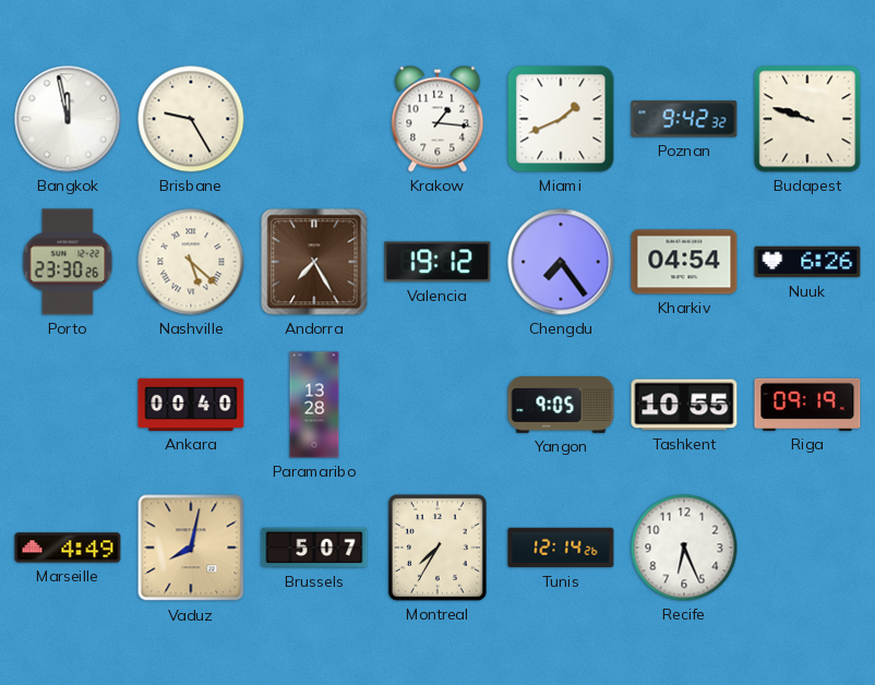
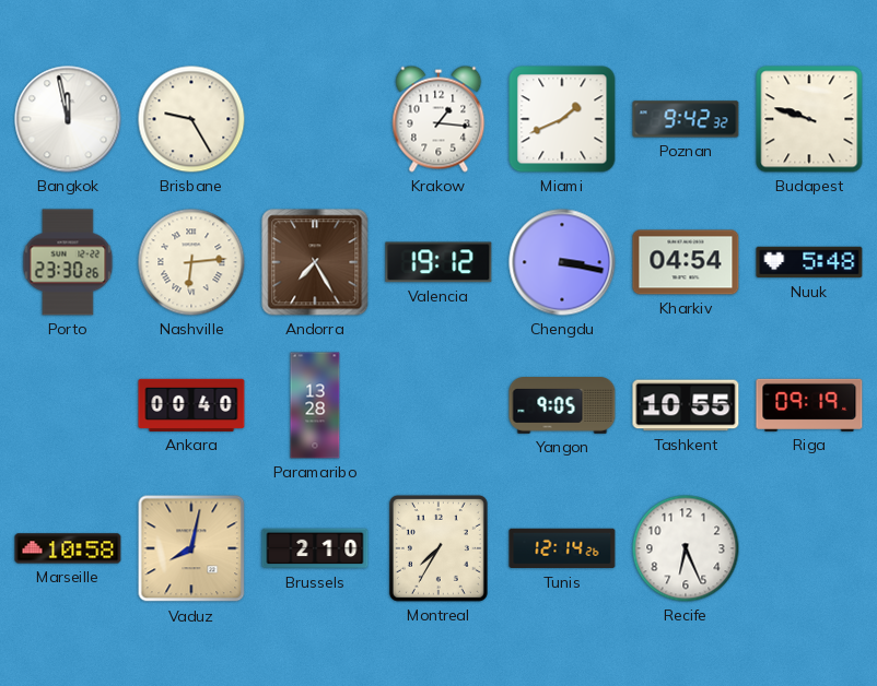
Nashville: 5:22 -> 6:14 (191, 262)
Chengdu: 7:24 -> 3:17 (562, 262)
Nuuk: 6:26 -> 5:48 (809, 262)
Marseille: 4:49 -> 10:58 (68, 548)
Brussels: 5:07 -> 2:10 (315, 548)
